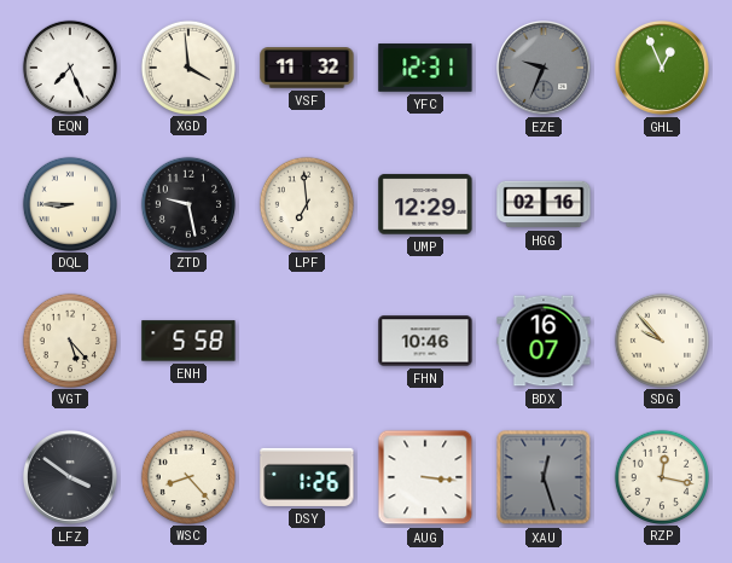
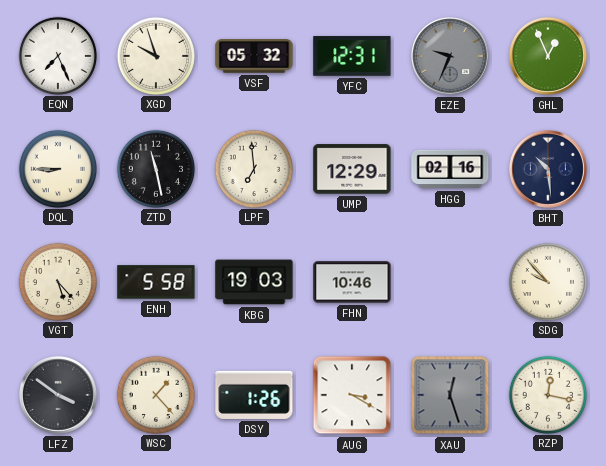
XGD: 3:59 -> 9:57 (155, 55)
VSF: 11:32 -> 05:32 (254, 56)
ZTD: 9:28 -> 11:28 (155, 168)
BHT: none -> 10:29 (548, 169)
KBG: none -> 19:03 (254, 282)
BDX: 16:07 -> none (544, 341)
WSC: 8:23 -> 1:23 (155, 394)
AUG: 3:16 -> 3:20 (352, 395)
